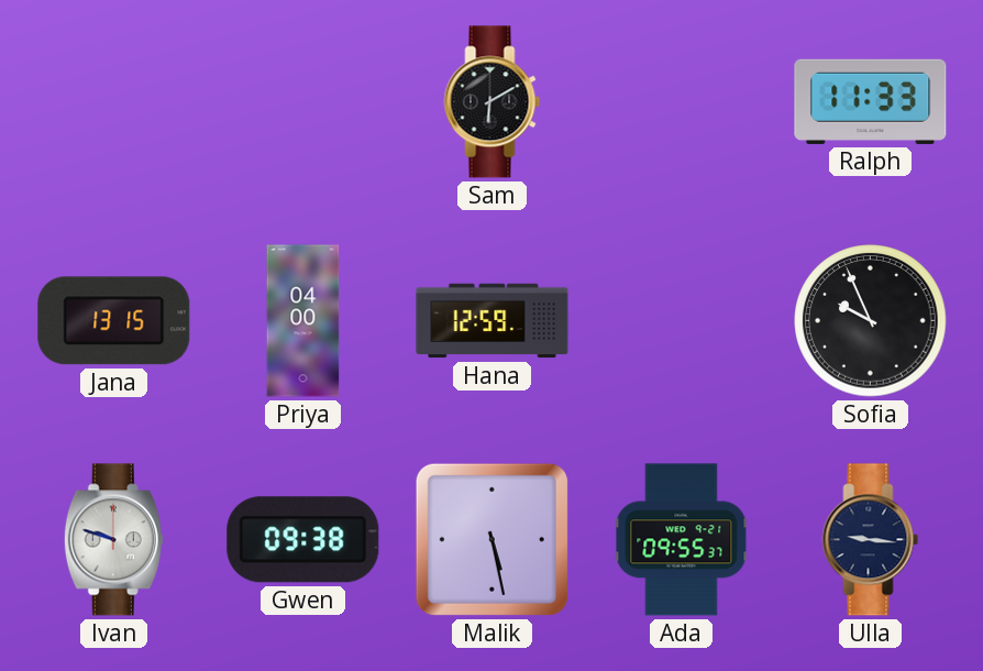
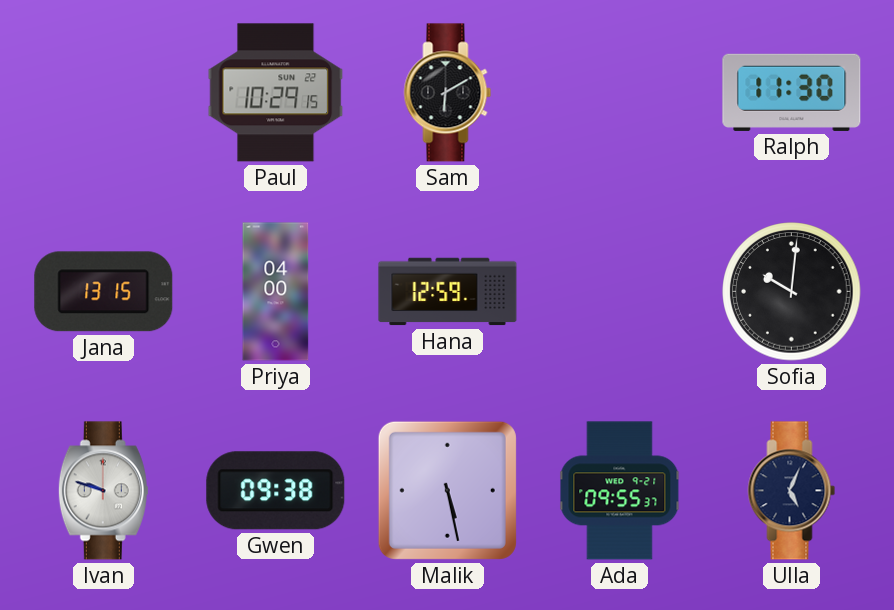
Paul: none -> 10:29 (276, 93)
Ralph: 11:33 -> 11:30 (792, 92)
Sofia: 9:56 -> 10:01 (792, 292)
Ulla: 9:16 -> 5:04 (792, 491)
